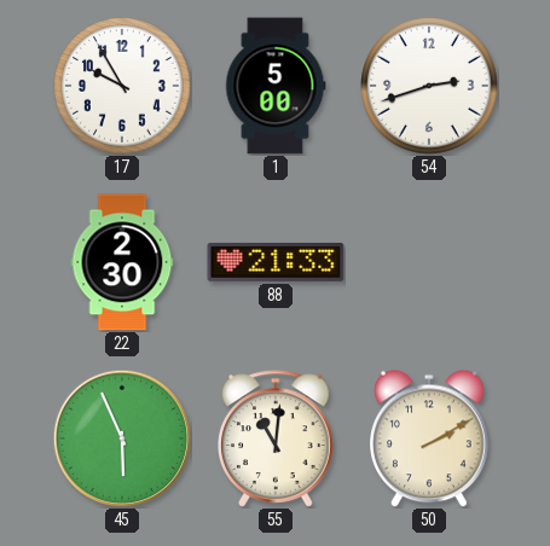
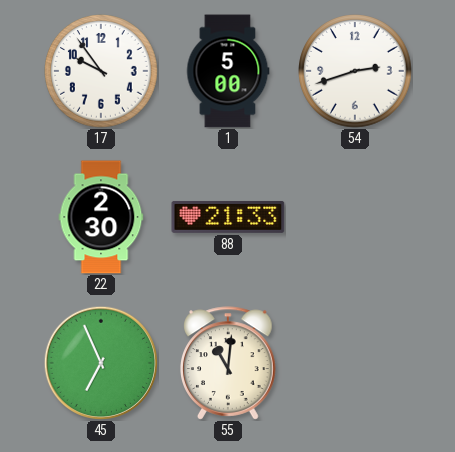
17: 9:55 -> 9:54 (101, 71)
45: 5:56 -> 6:56 (100, 362)
50: 2:10 -> none (430, 438)
